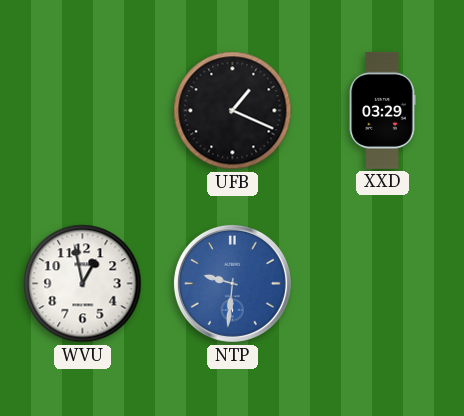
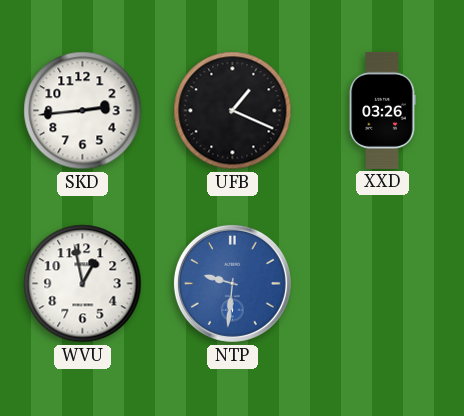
SKD: none -> 2:44 (83, 111)
XXD: 03:29 -> 03:26 (382, 110)
